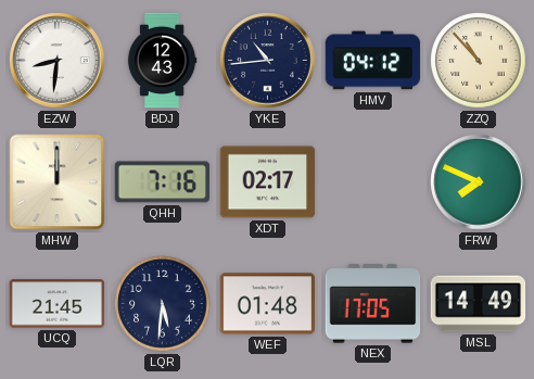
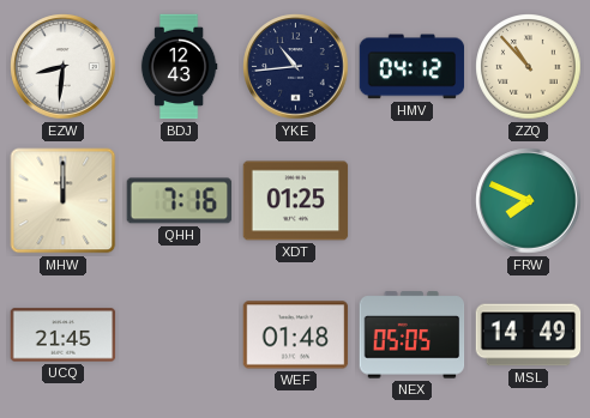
XDT: 02:17 -> 01:25 (296, 201)
LQR: 5:31 -> none (163, 304)
NEX: 17:05 -> 05:05 (413, 335)
